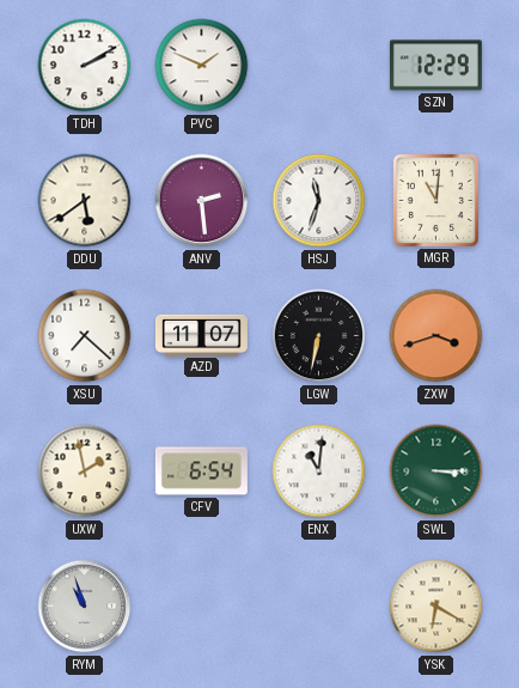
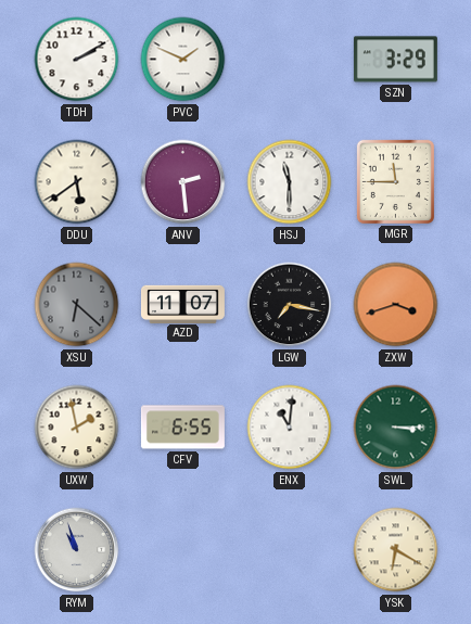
SZN: 12:29 -> 3:29 (395, 60)
HSJ: 11:33 -> 11:30 (290, 182)
MGR: 11:01 -> 11:45 (395, 181)
XSU: 7:22 -> 6:22 (77, 305)
XSU dial: white -> grey (77, 305)
LGW: 6:32 -> 7:17 (290, 305)
CFV: 6:54 -> 6:55 (182, 428)
